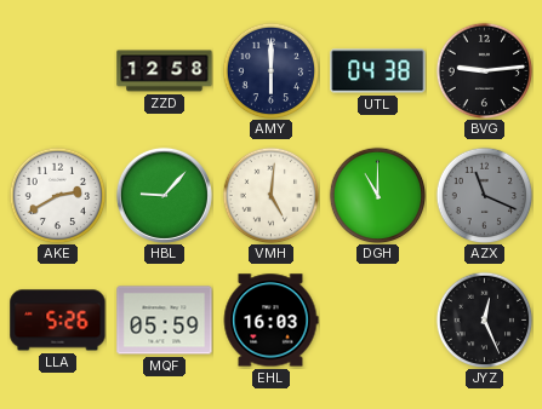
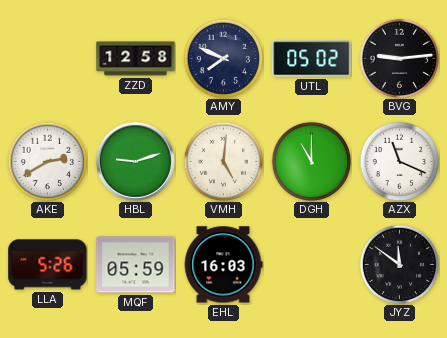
AMY: 6:00 -> 7:49 (223, 58)
UTL: 04:38 -> 05:02 (312, 59)
HBL: 9:07 -> 9:12 (135, 161)
AZX dial: grey -> white (399, 161)
JYZ: 12:26 -> 11:51 (399, 264)
